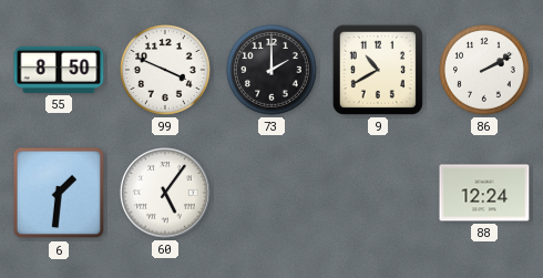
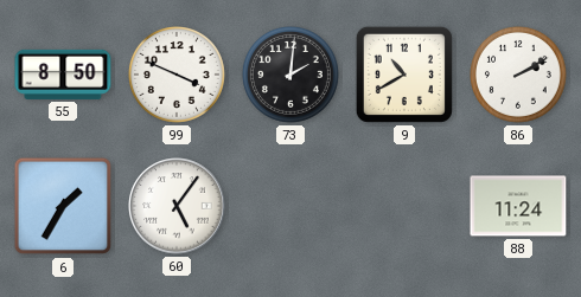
73: 2:00 -> 2:01 (290, 75)
6: 1:31 -> 1:35 (63, 206)
88: 12:24 -> 11:24 (518, 206)
